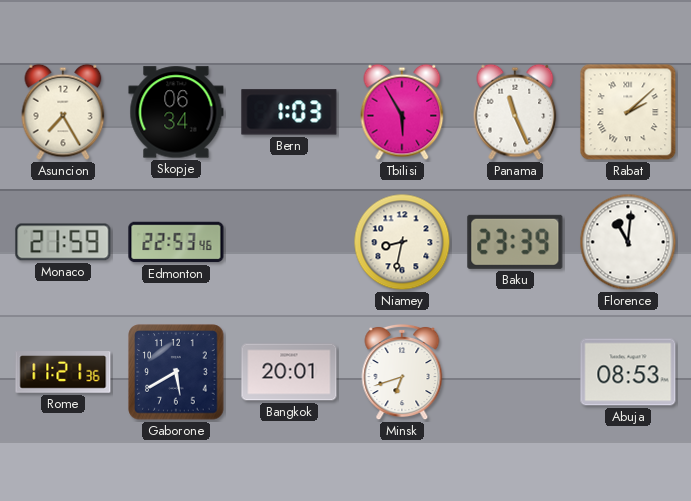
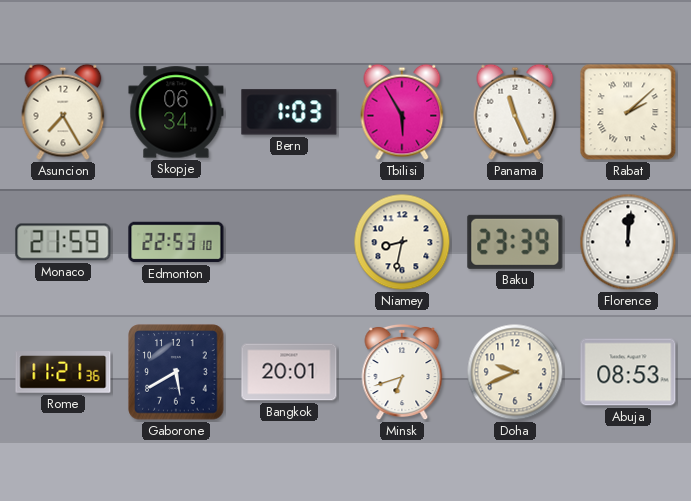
Edmonton: 22:53:46 -> 22:53:10 (176, 242)
Florence: 11:01 -> 12:01 (628, 242)
Doha: none -> 9:41 (515, 372)
